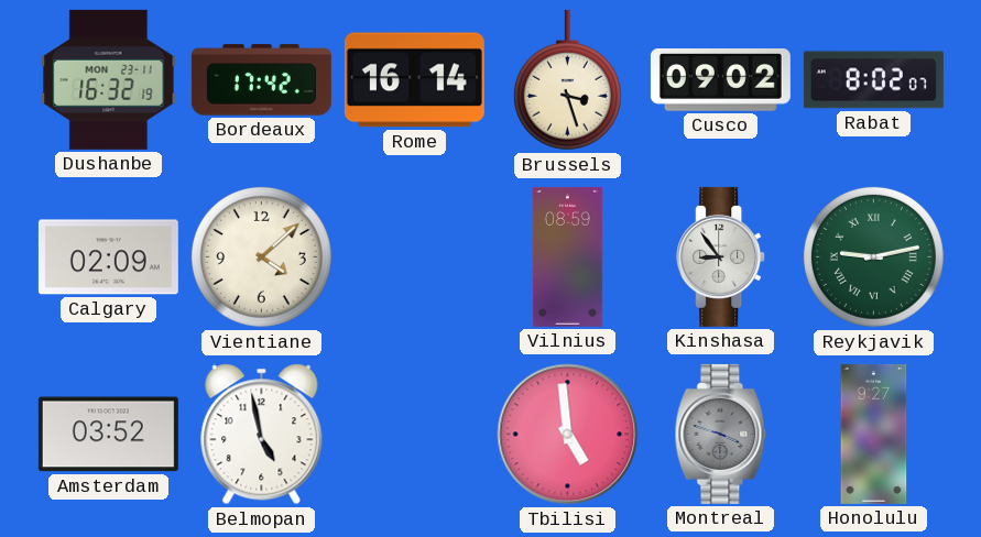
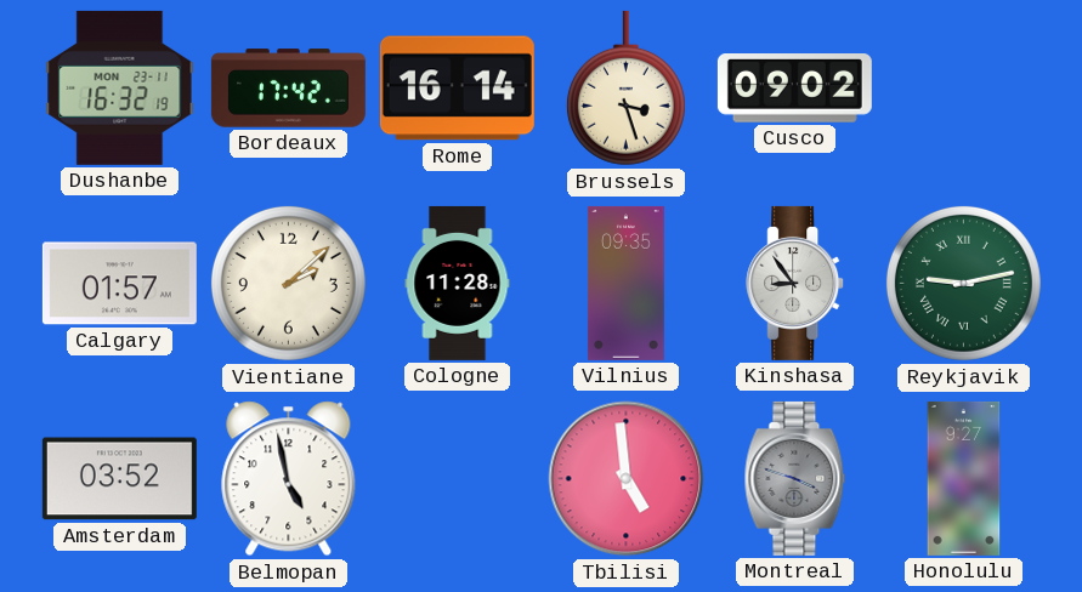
Rabat: 8:02 -> none (873, 80)
Calgary: 02:09 -> 01:57 (119, 284)
Vientiane: 4:08 -> 2:08 (288, 283)
Cologne: none -> 11:28 (458, 283)
Vilnius: 08:59 -> 09:35 (625, 283)
